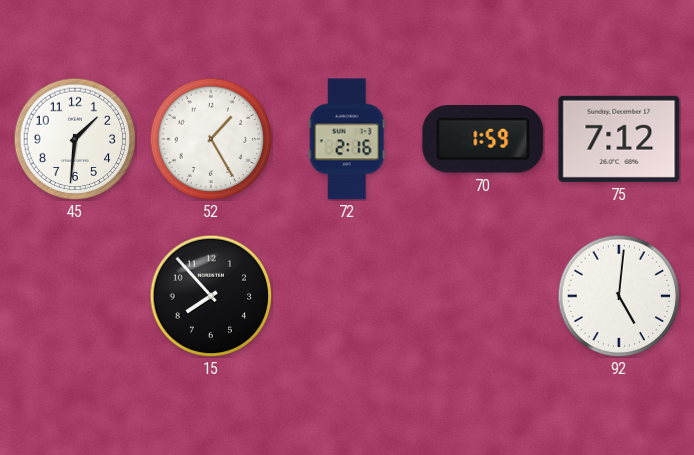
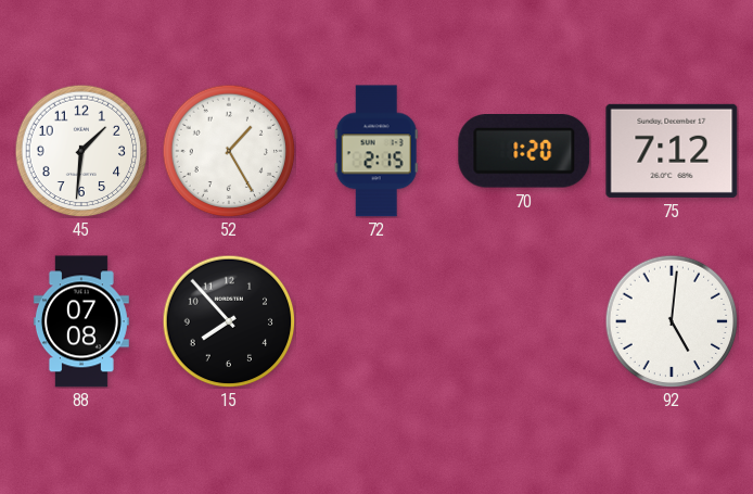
72: 2:16 -> 2:15 (376, 151)
70: 1:59 -> 1:20 (524, 152)
88: none -> 07:08 (81, 321)
